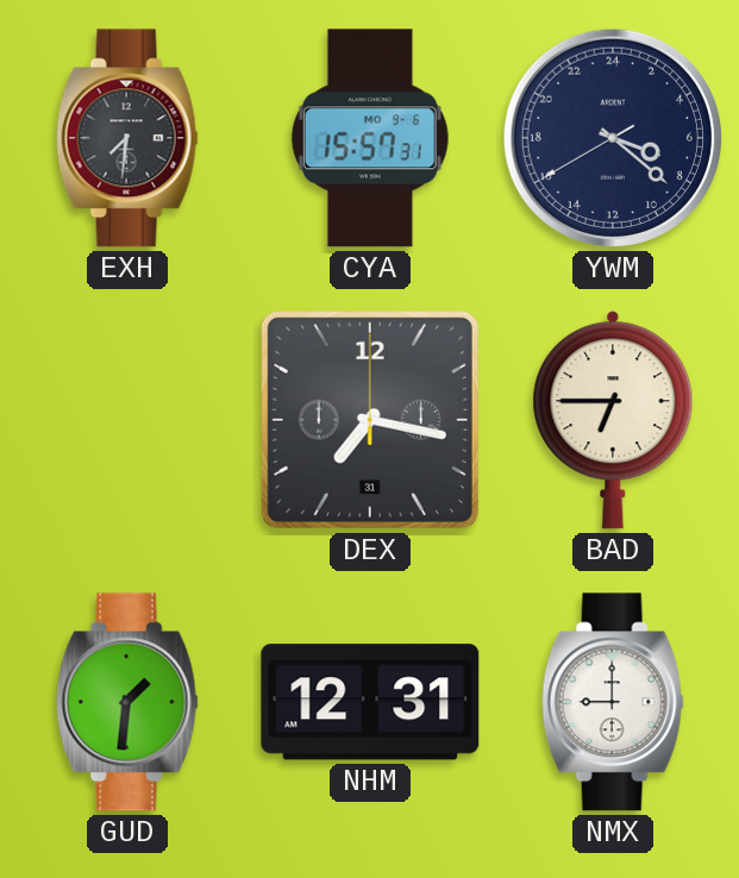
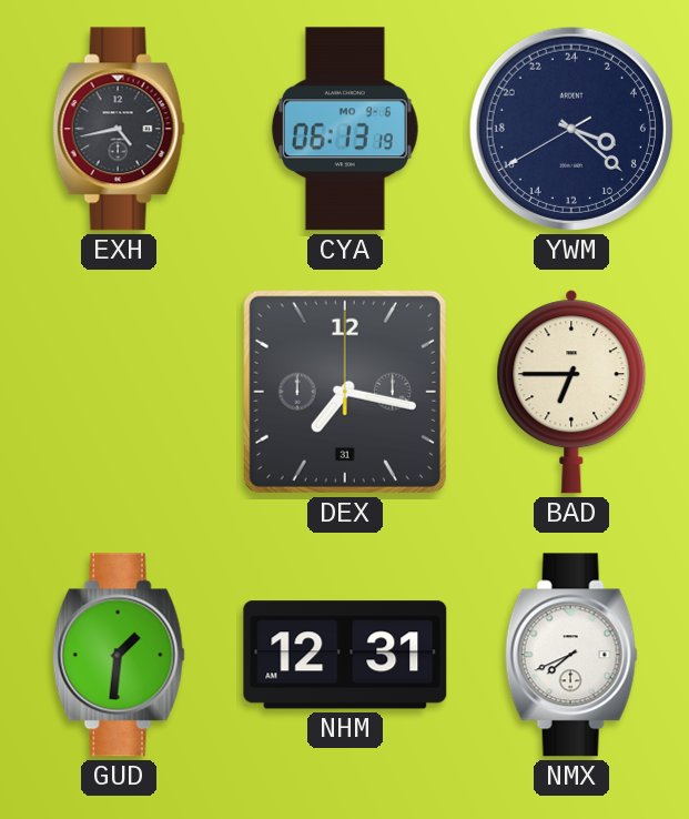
EXH: 7:31 -> 4:43 (119, 129)
CYA: 15:57 -> 06:13 (345, 129)
NMX: 9:00 -> 7:41 (571, 655)
